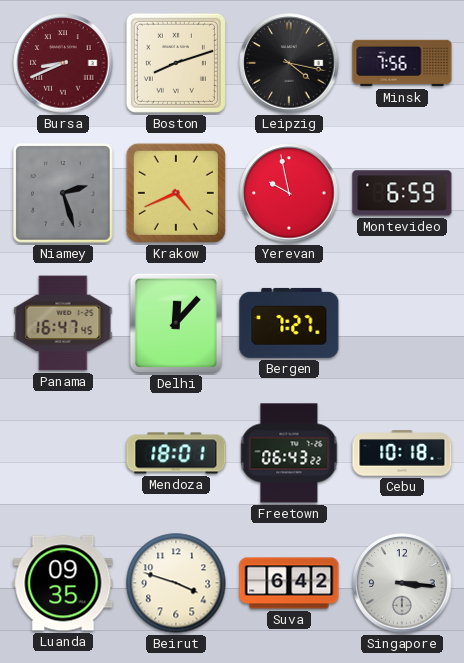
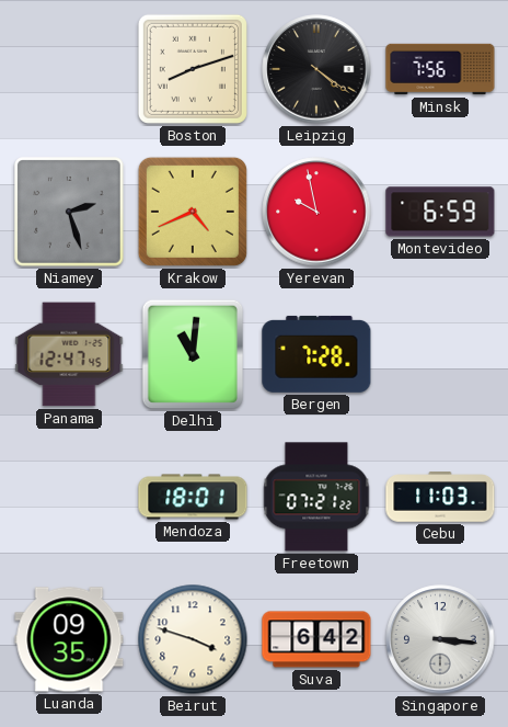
Bursa: 8:41 -> none (63, 63)
Leipzig: 4:17 -> 4:21 (316, 69)
Panama: 16:47 -> 12:47 (69, 354)
Delhi: 12:07 -> 11:01 (193, 354)
Bergen: 7:27 -> 7:28 (316, 354)
Freetown: 06:43 -> 07:21 (316, 497)
Cebu: 10:18 -> 11:03 (440, 497)
